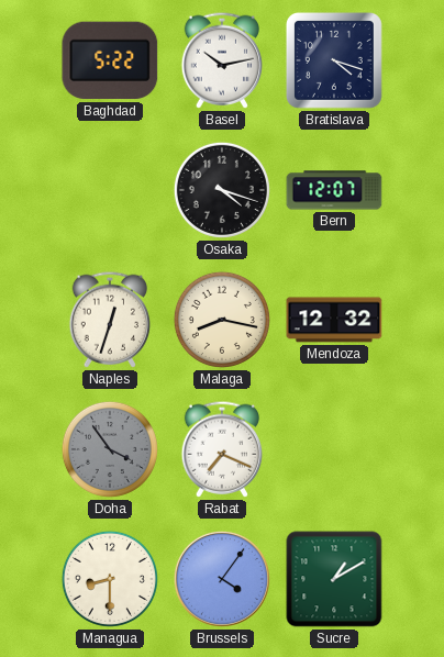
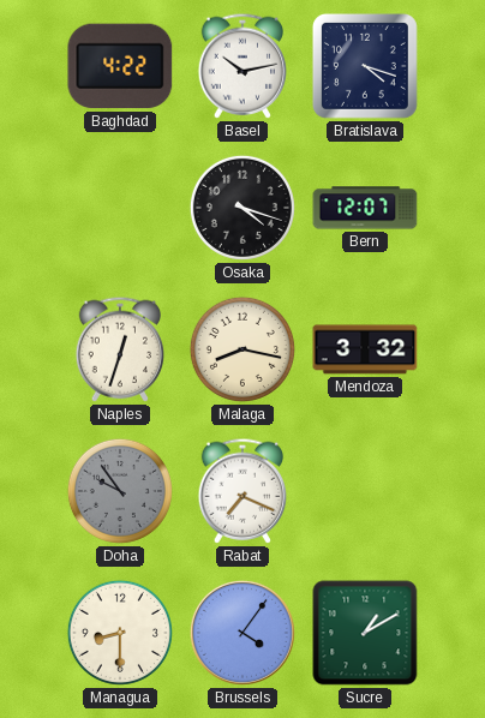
Baghdad: 5:22 -> 4:22 (120, 66)
Mendoza: 12:32 -> 3:32 (365, 349)
Doha: 3:54 -> 9:54 (120, 491)
